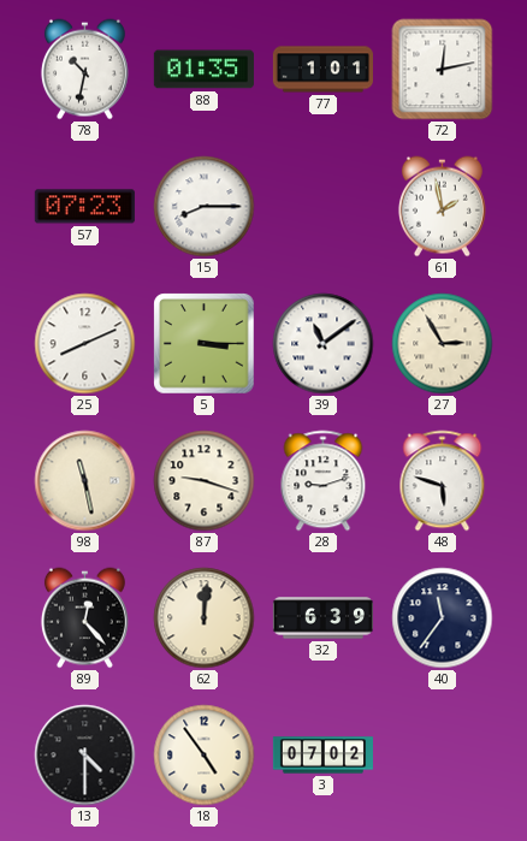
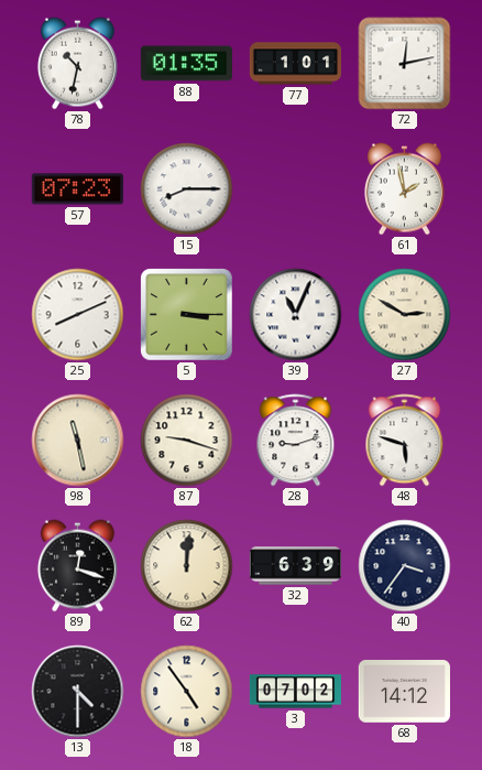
39: 11:09 -> 11:04 (296, 315)
27: 2:55 -> 2:50 (405, 315)
89: 12:23 -> 12:18 (77, 566)
40: 11:36 -> 3:36 (405, 566)
68: none -> 14:12 (404, 692)
